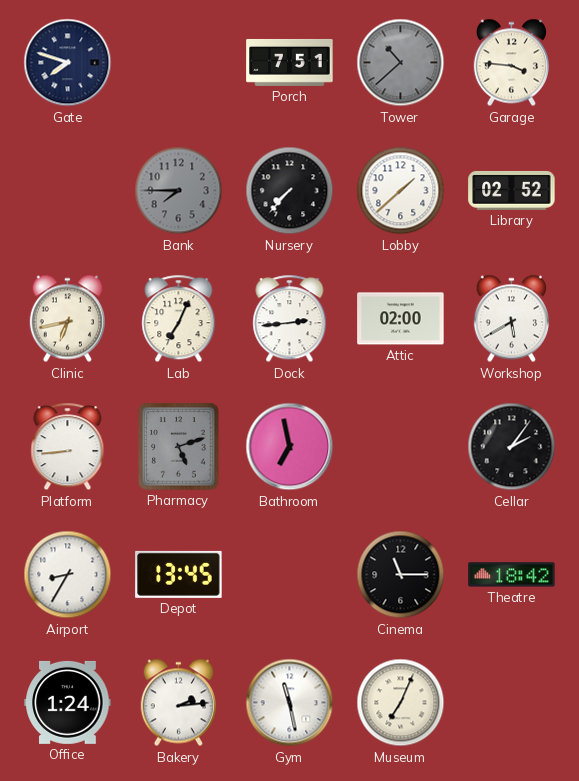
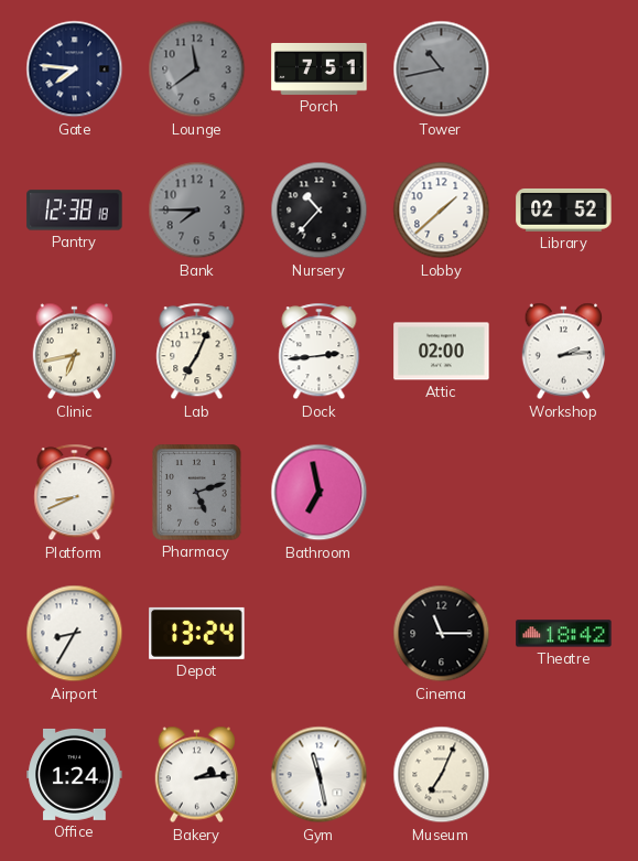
Gate: 7:48 -> 7:46 (75, 69)
Lounge: none -> 11:39 (197, 69)
Tower: 10:38 -> 10:43 (442, 69)
Garage: 3:46 -> none (511, 63)
Pantry: none -> 12:38 (75, 211)
Nursery: 7:37 -> 10:37 (320, 211)
Workshop: 5:40 -> 2:14 (563, 352)
Platform: 8:44 -> 8:41 (75, 493)
Cellar: 2:06 -> none (512, 447)
Depot: 13:45 -> 13:24 (197, 633)
